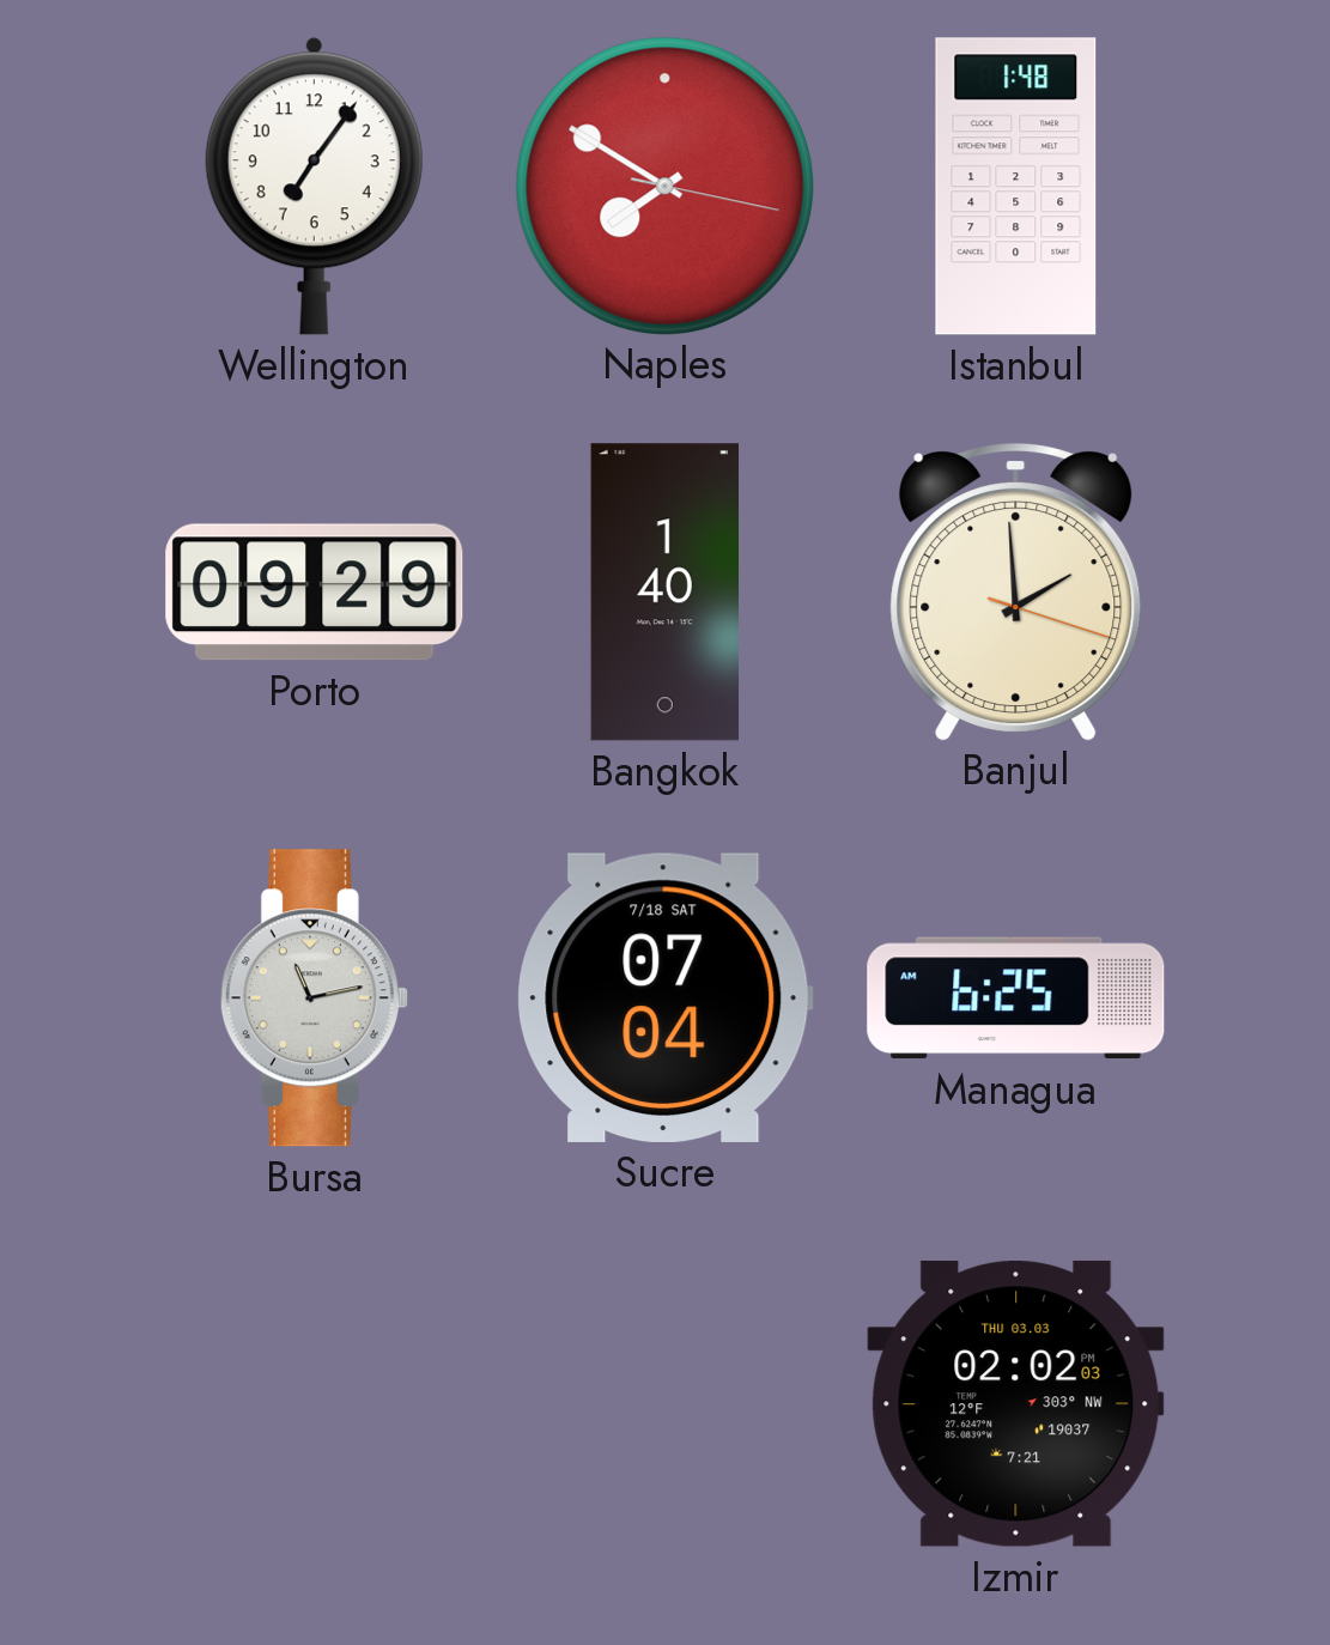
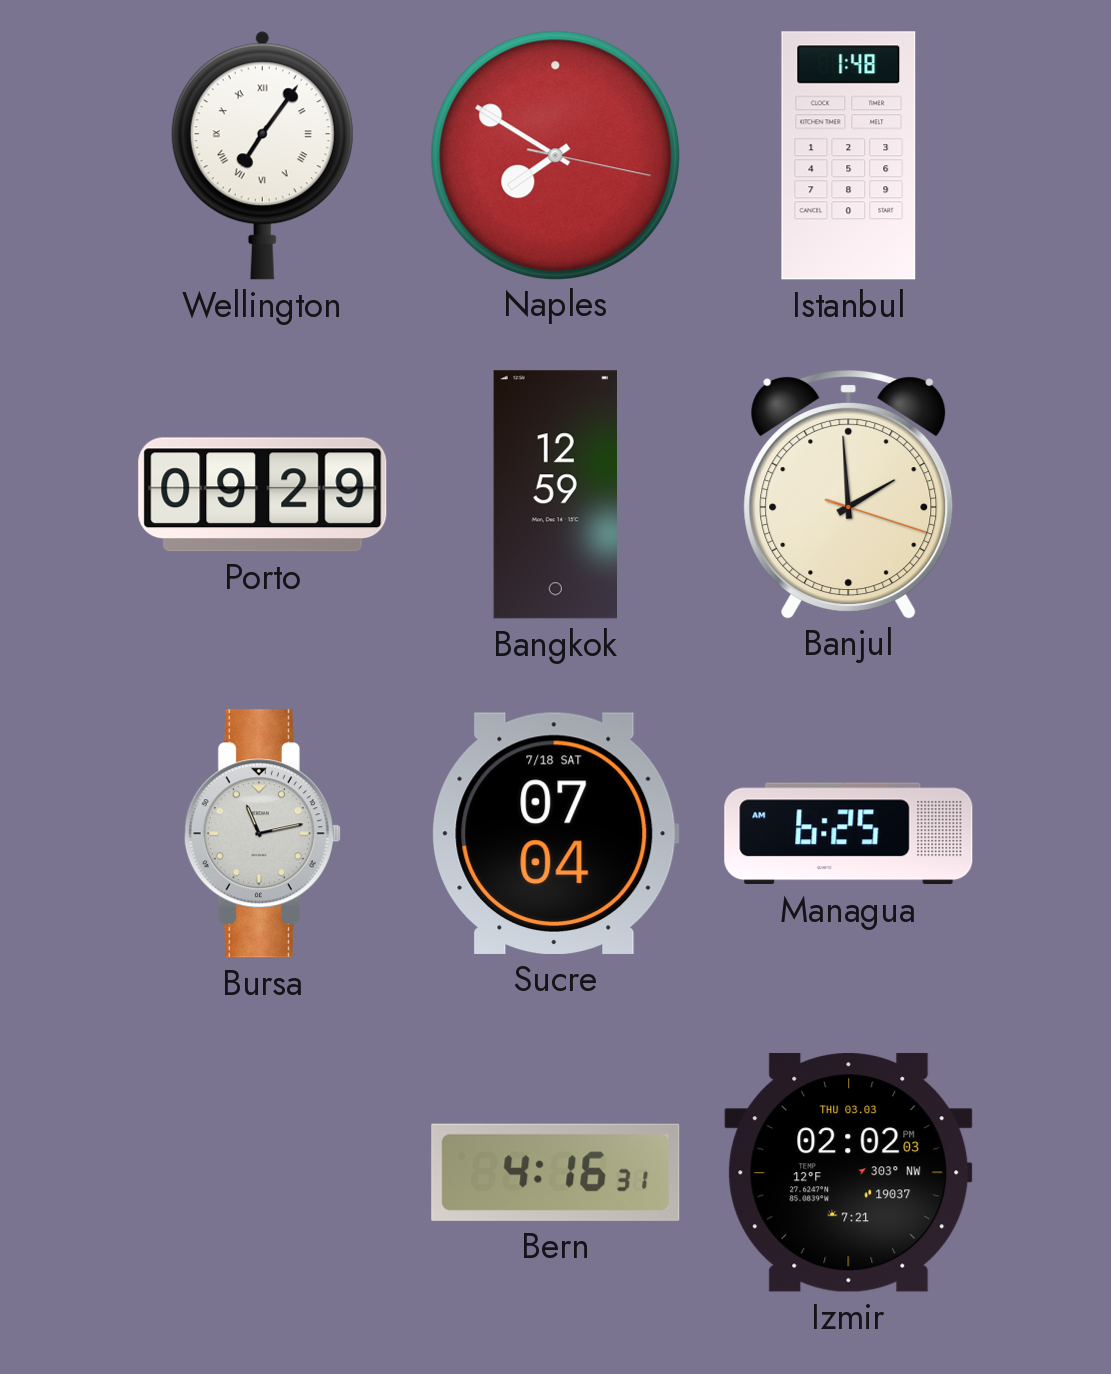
Wellington numerals: Arabic -> Roman (262, 155)
Bangkok: 1:40 -> 12:59 (555, 495)
Bern: none -> 4:16 (556, 1172)
